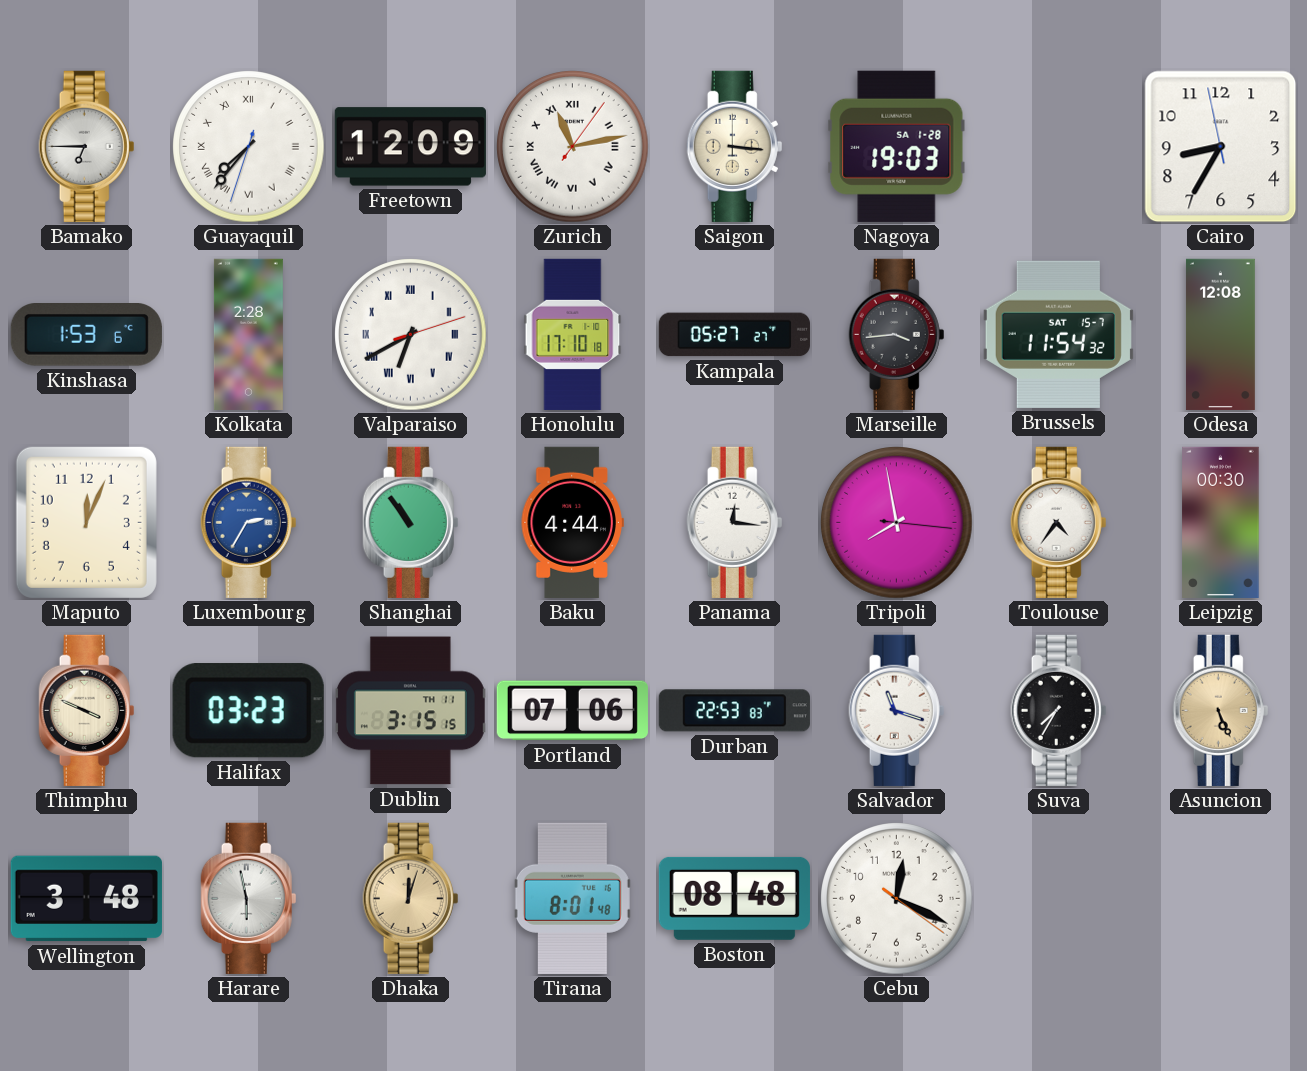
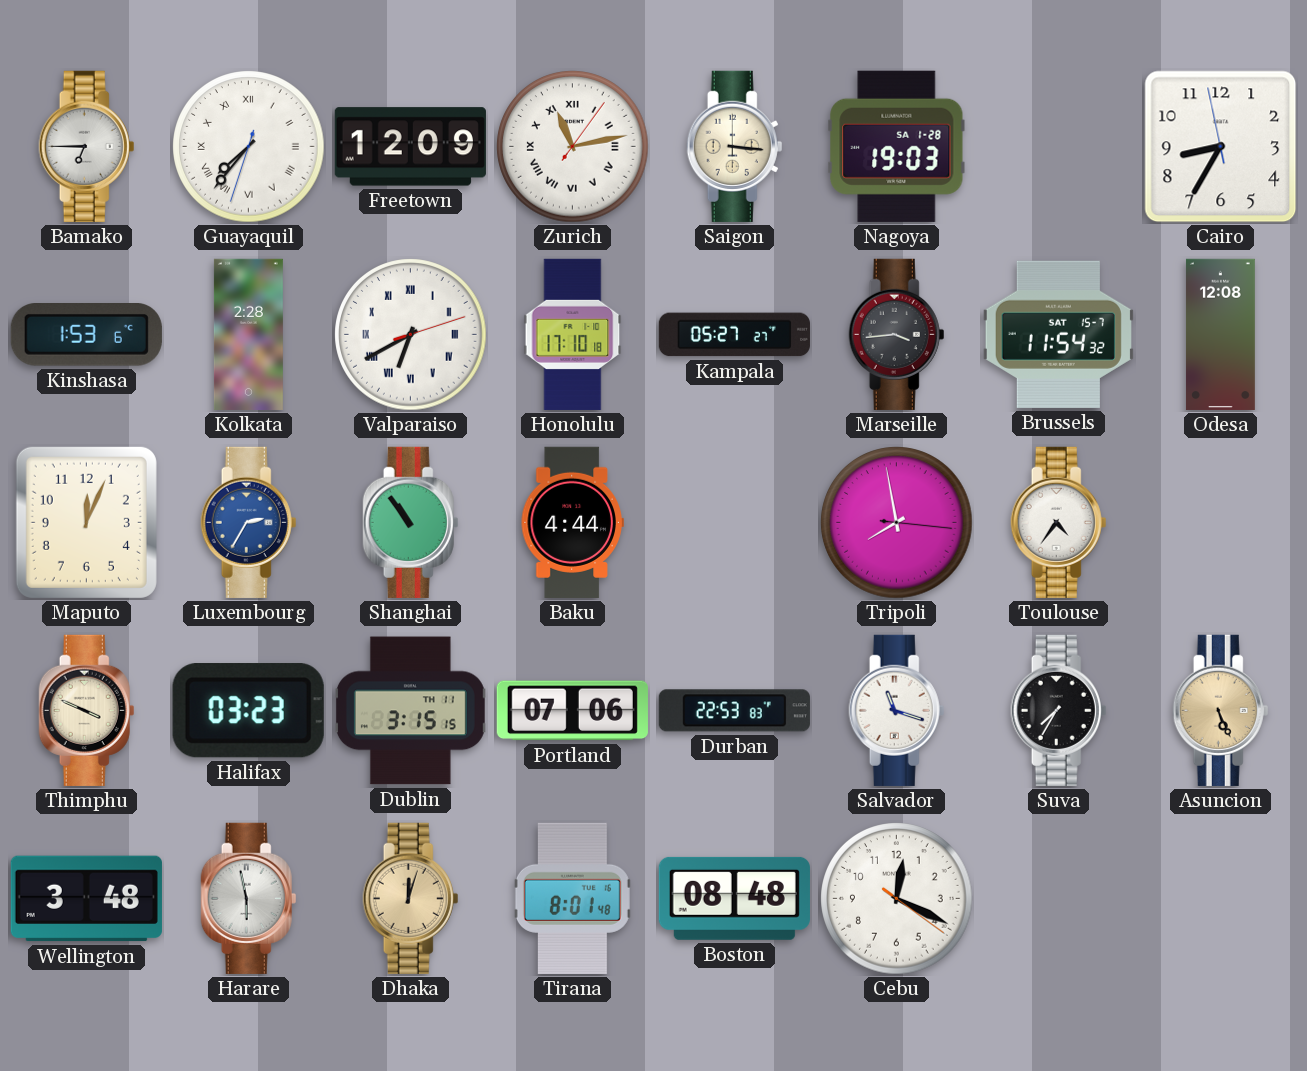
Panama: 12:16 -> none (735, 522)
Leipzig: 00:30 -> none (1221, 522)
